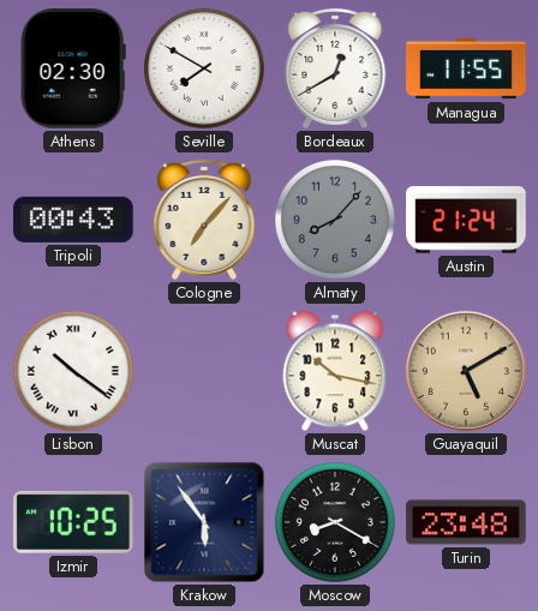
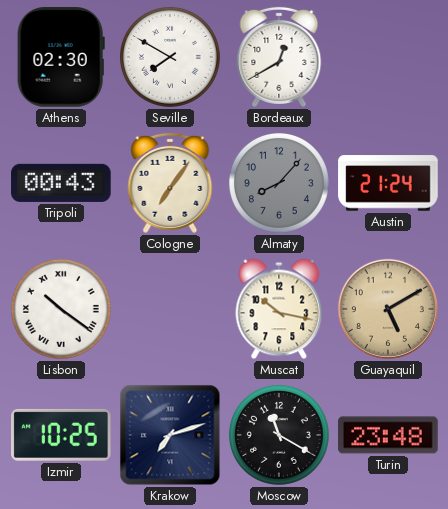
Managua: 11:55 -> none (466, 68)
Cologne: 7:07 -> 7:06 (170, 183)
Krakow: 5:54 -> 7:12 (170, 435)
Moscow: 8:20 -> 11:20 (279, 435)
